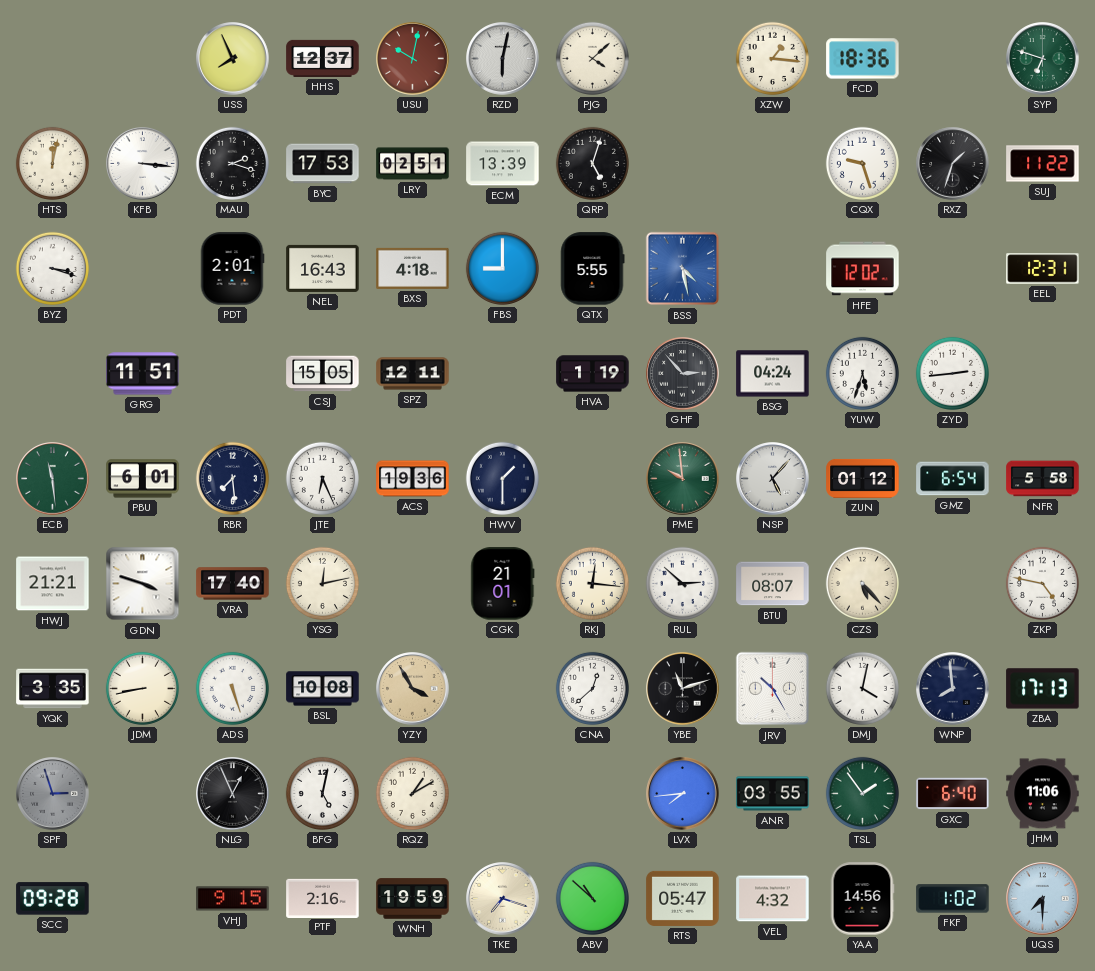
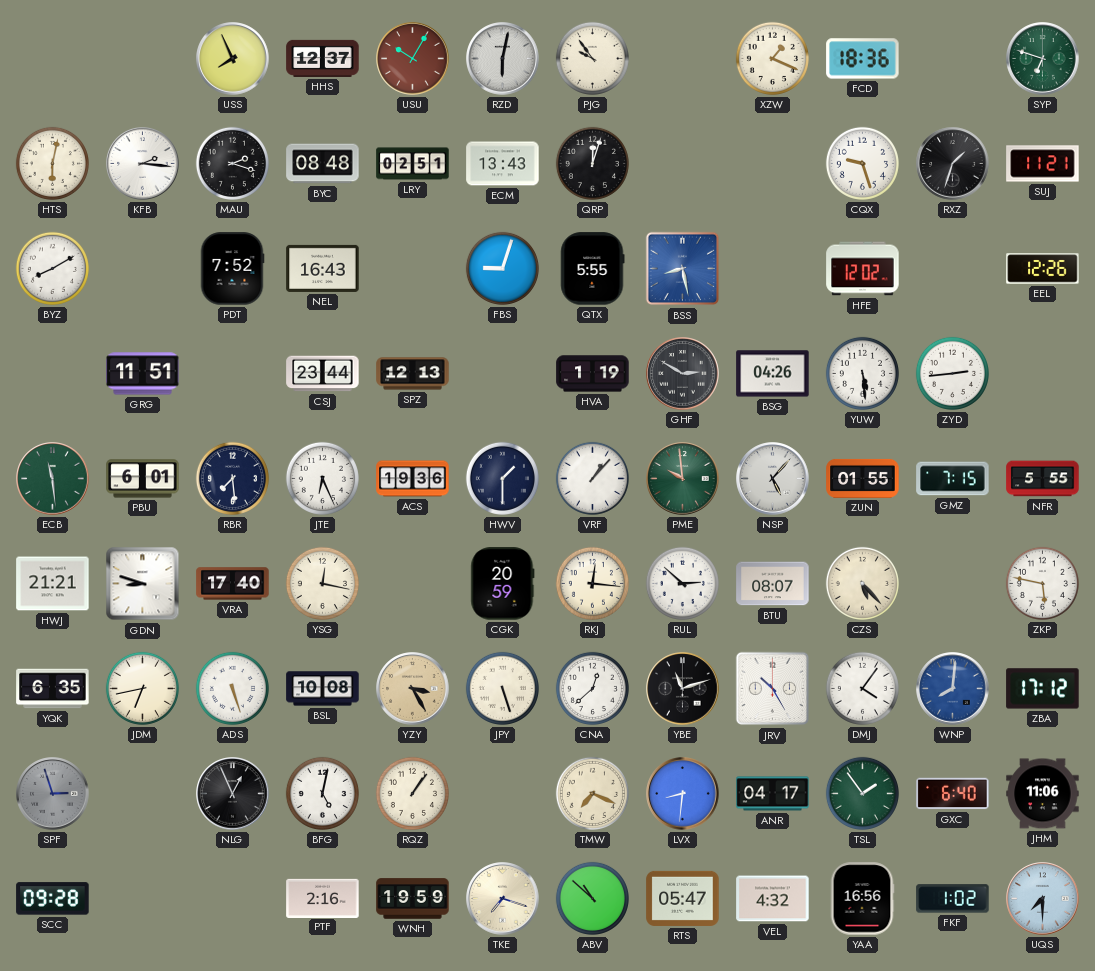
USU: 10:02 -> 10:05 (413, 59)
PJG: 4:08 -> 9:54 (592, 58)
XZW: 1:16 -> 1:19 (772, 58)
HTS: 12:02 -> 6:02 (52, 163)
KFB: 3:16 -> 2:16 (143, 164)
BYC: 17:53 -> 08:48 (323, 164)
ECM: 13:39 -> 13:43 (503, 164)
QRP: 5:03 -> 12:03 (592, 163)
SUJ: 11:22 -> 11:21 (1043, 164)
BYZ: 3:18 -> 8:10 (52, 268)
PDT: 2:01 -> 7:52 (232, 269)
BXS: 4:18 -> none (413, 268)
FBS: 9:00 -> 9:03 (502, 268)
BSS: 4:28 -> 8:28 (683, 269)
EEL: 12:31 -> 12:26 (1043, 269)
CSJ: 15:05 -> 23:44 (323, 374)
SPZ: 12:11 -> 12:13 (413, 374)
GHF: 2:53 -> 2:50 (683, 374)
BSG: 04:24 -> 04:26 (773, 374)
YUW: 5:33 -> 5:29 (862, 373)
VRF: none -> 1:07 (592, 478)
ZUN: 01:12 -> 01:55 (863, 478)
GMZ: 6:54 -> 7:15 (953, 479)
NFR: 5:58 -> 5:55 (1043, 479)
GDN: 3:48 -> 8:48 (143, 584)
YSG: 12:13 -> 12:17 (322, 583)
CGK: 21:01 -> 20:59 (503, 584)
ZKP: 4:47 -> 5:47 (1042, 583)
YQK: 3:35 -> 6:35 (53, 689)
JDM: 8:43 -> 6:43 (142, 688)
YZY: 3:55 -> 3:25 (413, 689)
JPY: none -> 5:27 (502, 688)
DMJ: 4:02 -> 4:06 (862, 688)
WNP: 7:59 -> 8:01 (953, 689)
WNP dial: navy -> blue (953, 689)
ZBA: 17:13 -> 17:12 (1043, 689)
RQZ: 1:10 -> 1:06 (412, 793)
TMW: none -> 7:19 (592, 793)
LVX: 7:44 -> 8:31 (683, 794)
ANR: 03:55 -> 04:17 (773, 794)
VHJ: 9:15 -> none (233, 899)
YAA: 14:56 -> 16:56 (862, 899)
